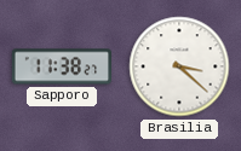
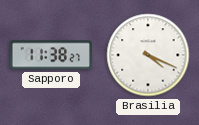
Brasilia: 3:22 -> 4:19 (148, 55)
